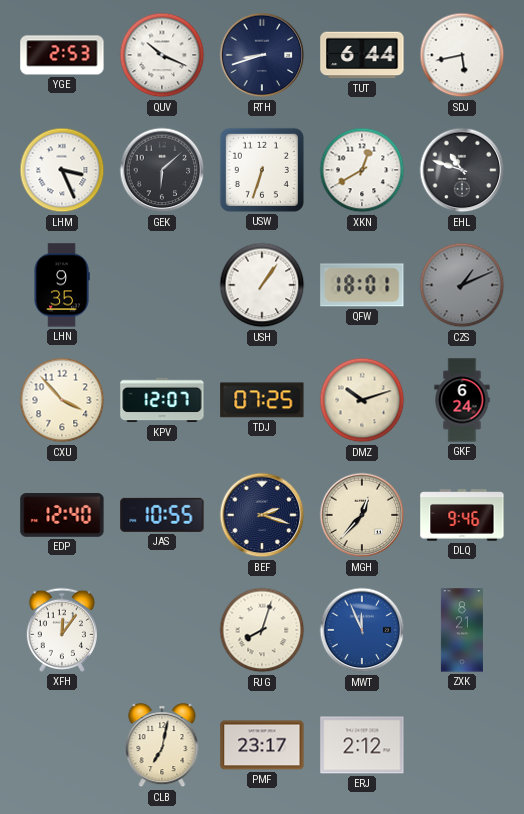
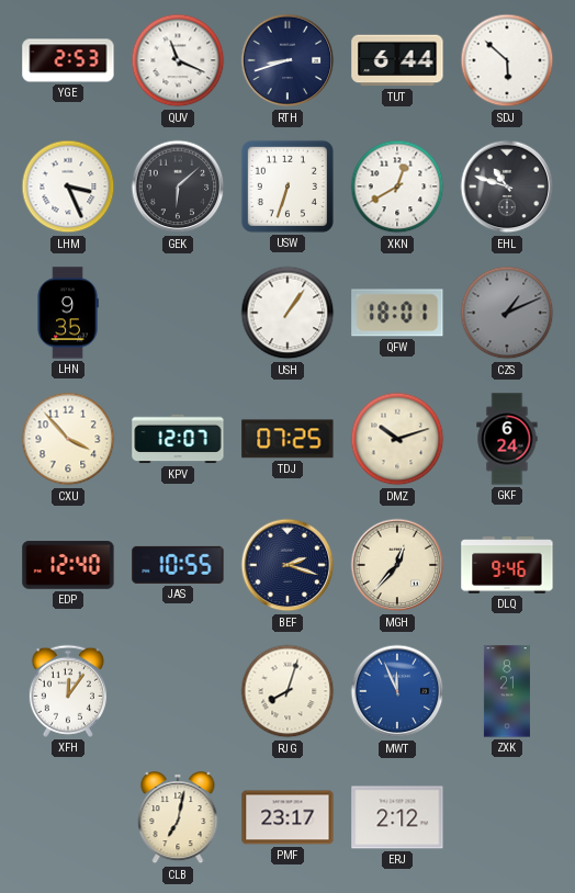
QUV: 10:19 -> 11:19 (178, 60)
SDJ: 5:43 -> 5:52 (507, 60)
